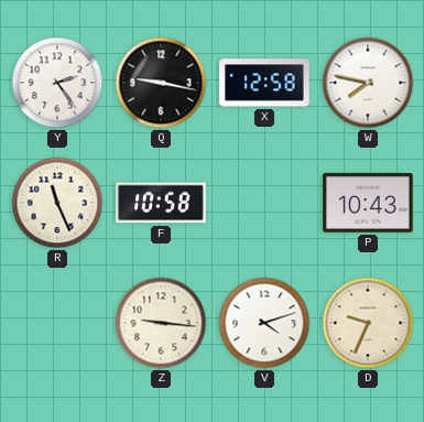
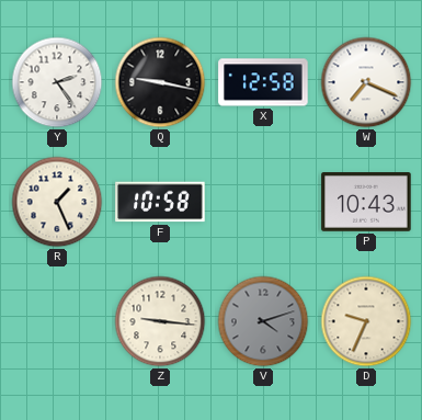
W: 7:47 -> 7:19 (366, 82)
R: 11:26 -> 1:26 (57, 202)
V dial: white -> grey (263, 321)
